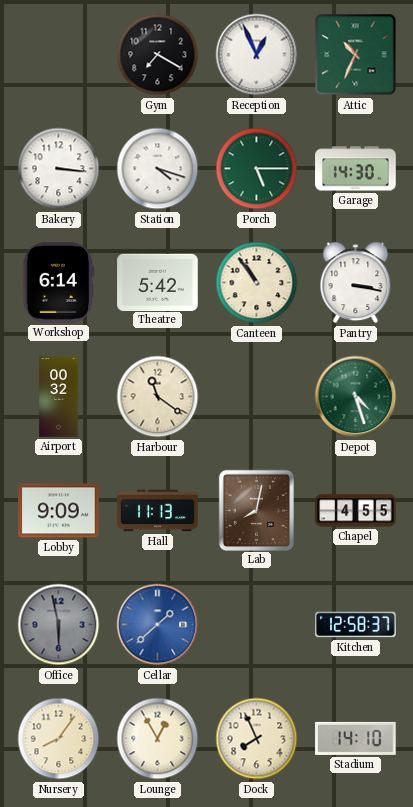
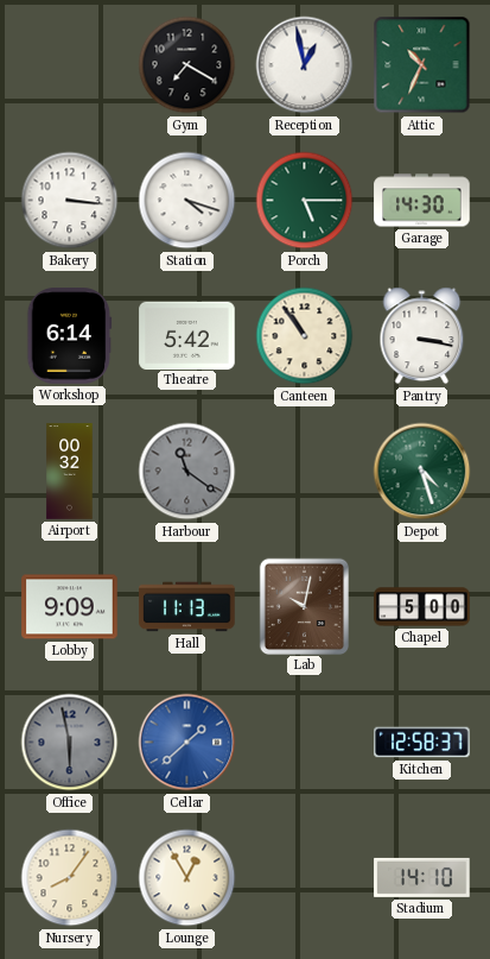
Reception: 12:56 -> 12:58 (305, 65)
Harbour dial: cream -> grey (187, 472)
Lab: 8:02 -> 10:02 (304, 606)
Chapel: 4:55 -> 5:00 (422, 607)
Dock: 7:56 -> none (257, 739)
